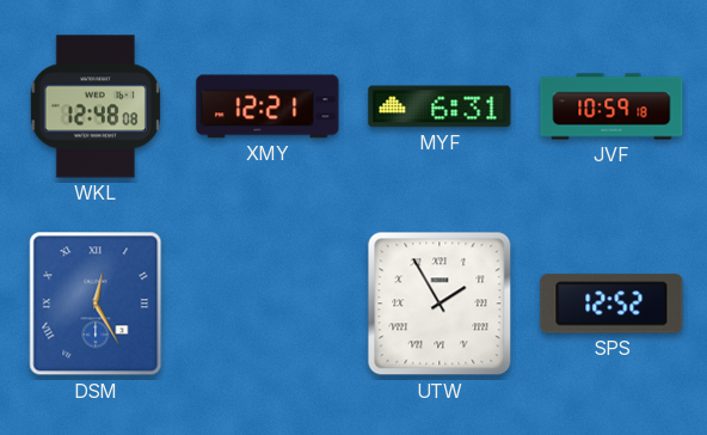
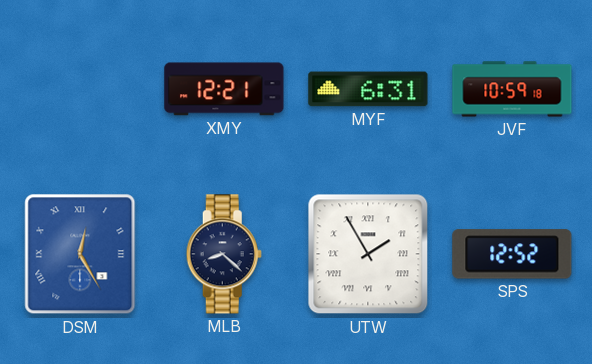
WKL: 12:48 -> none (96, 106)
MLB: none -> 8:22 (224, 254)
